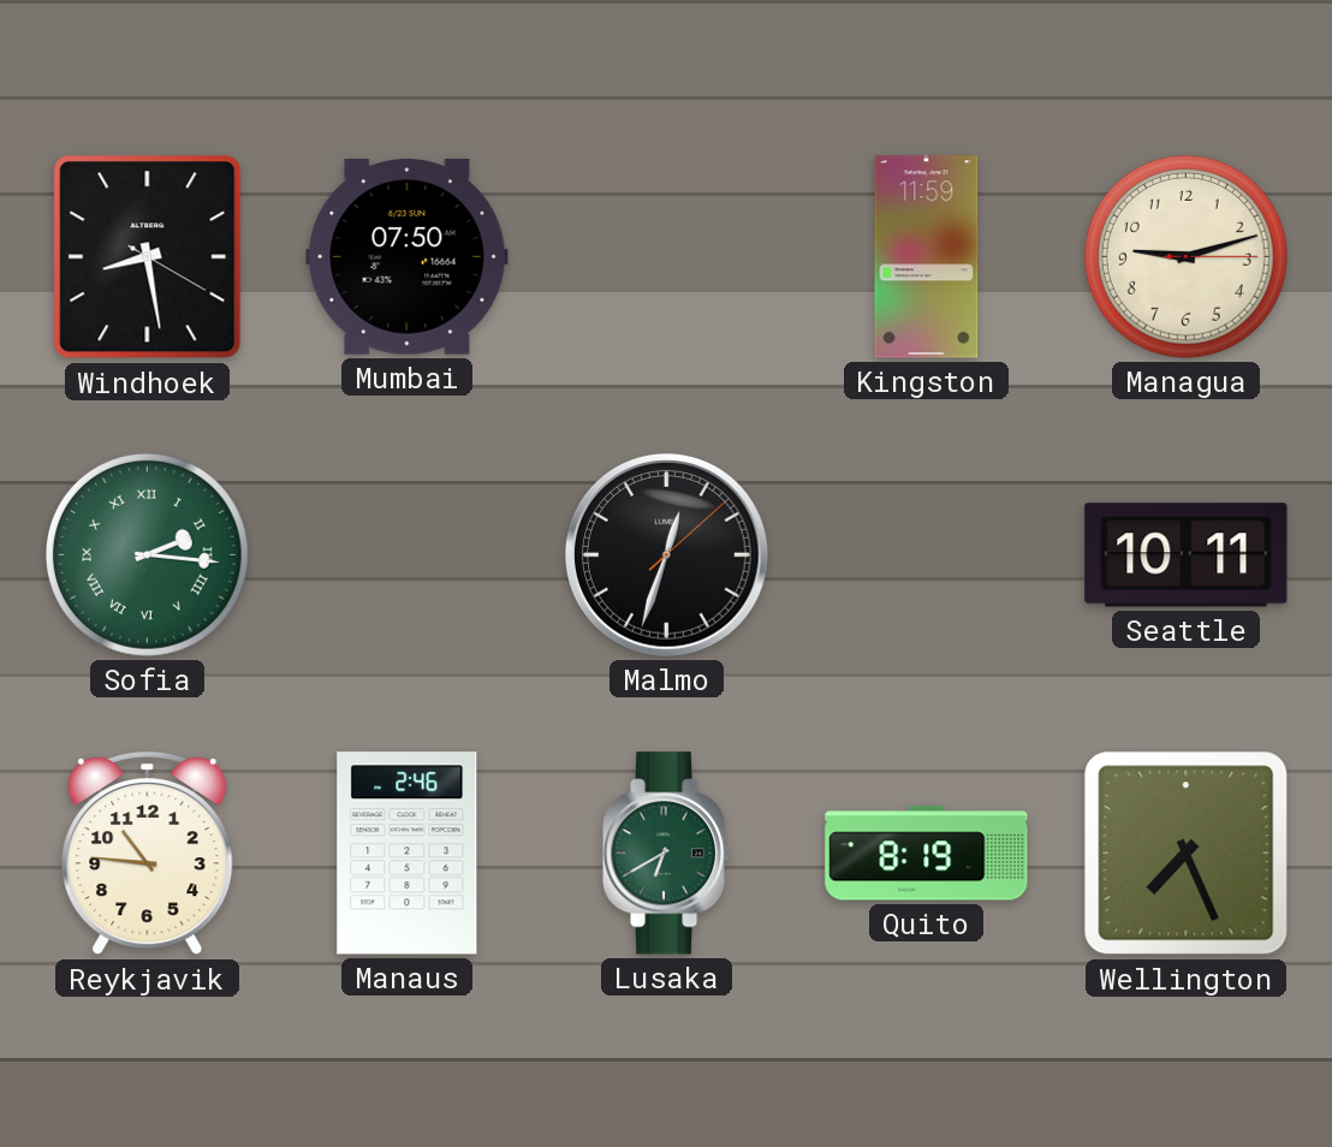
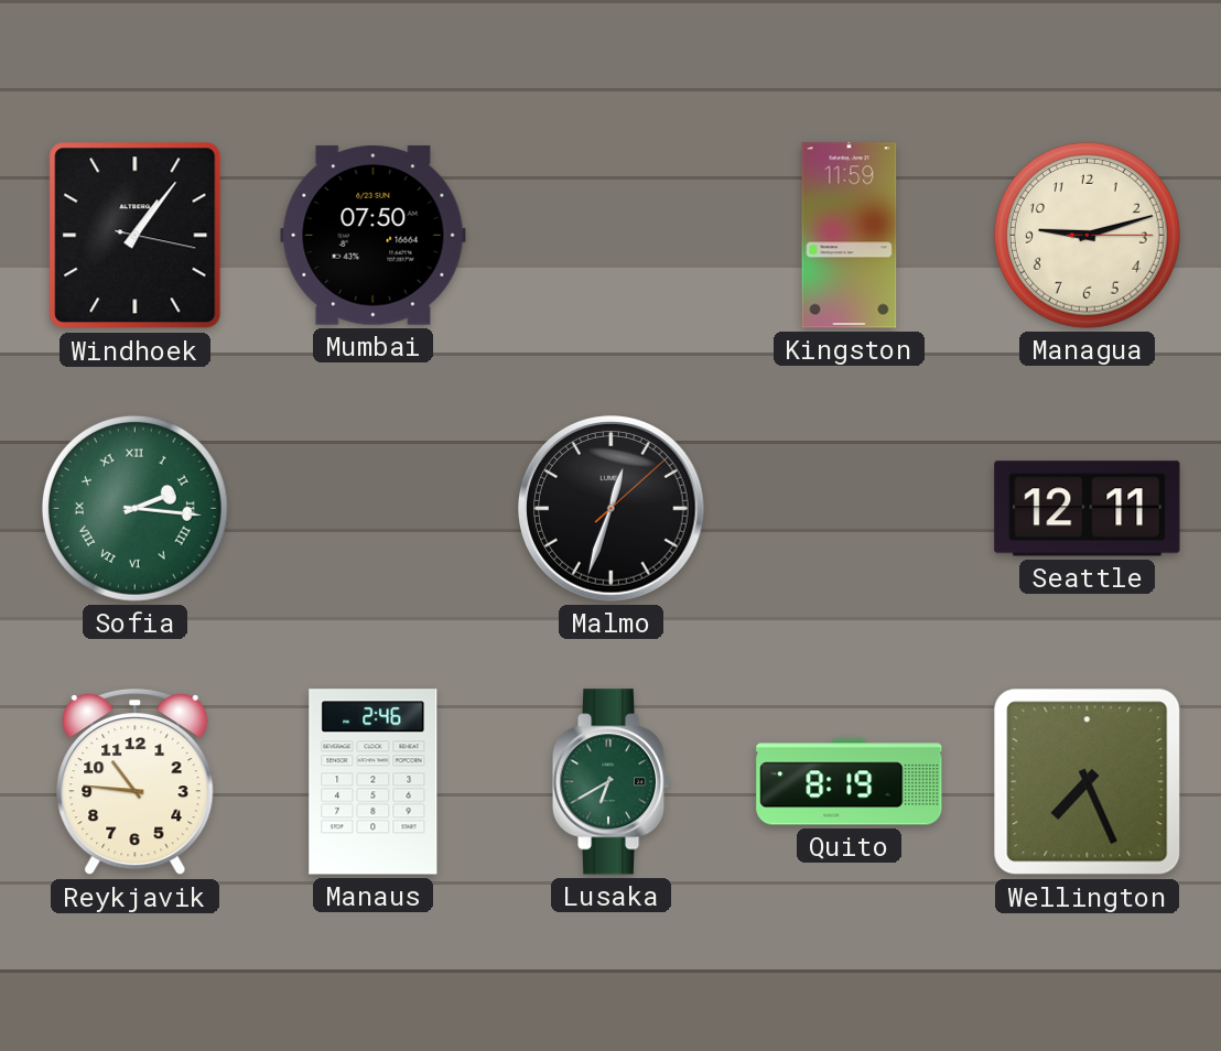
Windhoek: 8:28 -> 1:06 (136, 236)
Seattle: 10:11 -> 12:11 (1088, 509)
